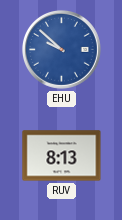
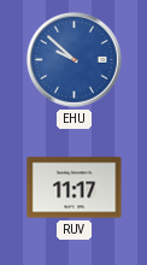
RUV: 8:13 -> 11:17 (75, 188)
